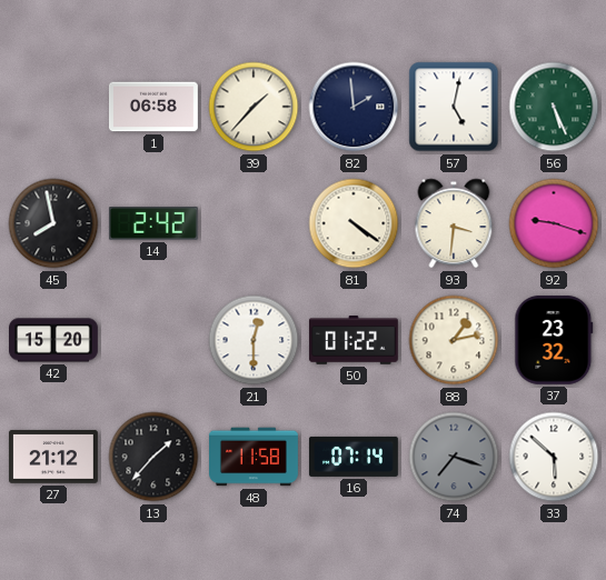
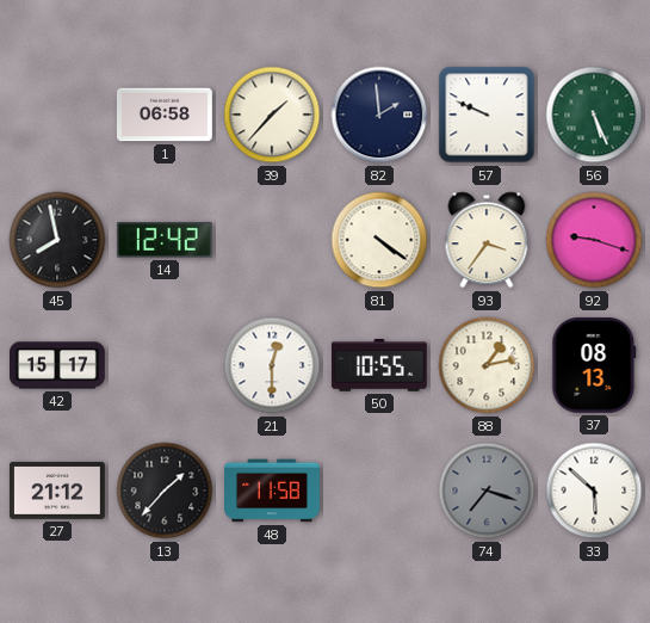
57: 5:02 -> 9:49 (487, 115)
14: 2:42 -> 12:42 (165, 241)
93: 3:31 -> 3:36 (487, 240)
42: 15:20 -> 15:17 (58, 365)
50: 01:22 -> 10:55 (379, 366)
37: 23:32 -> 08:13 (594, 365)
16: 07:14 -> none (354, 457)
